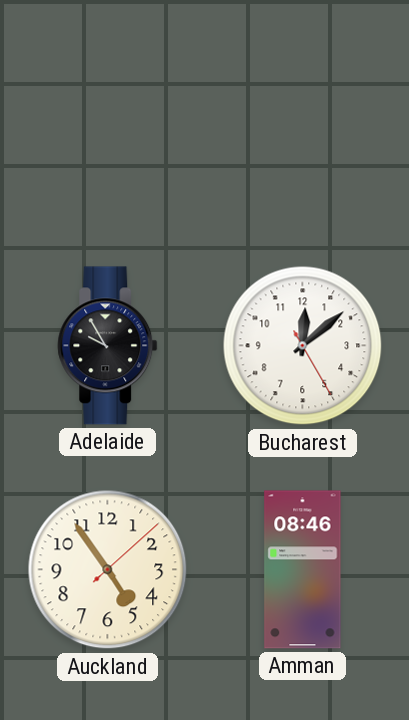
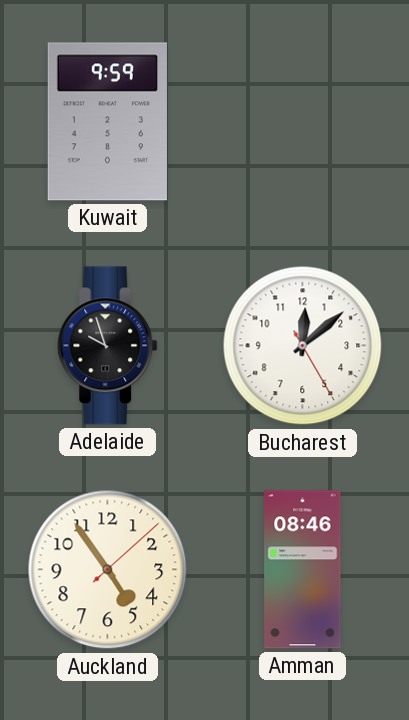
Kuwait: none -> 9:59 (107, 122)
Adelaide: 9:55 -> 9:57 (108, 346)
